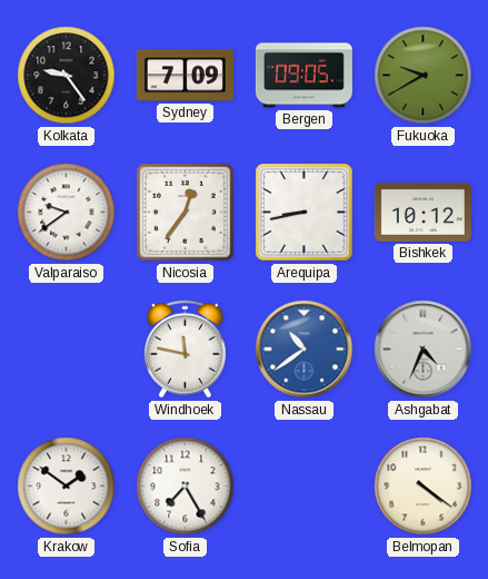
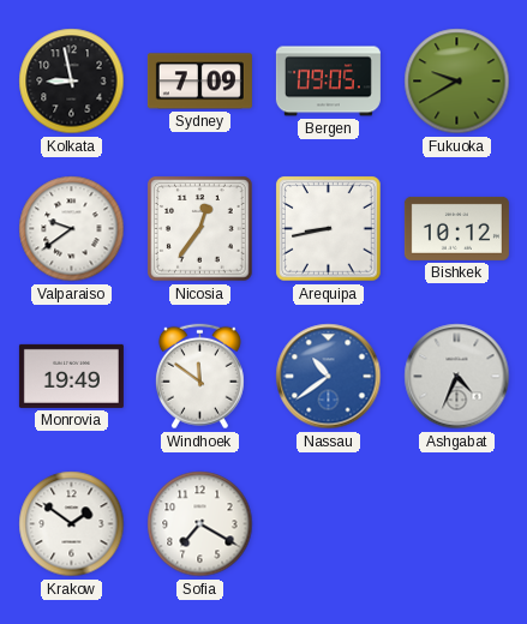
Kolkata: 9:24 -> 8:58 (72, 82)
Monrovia: none -> 19:49 (71, 376)
Windhoek: 11:47 -> 11:51 (199, 377)
Sofia: 7:25 -> 7:20 (200, 524)
Belmopan: 4:21 -> none (424, 487)
